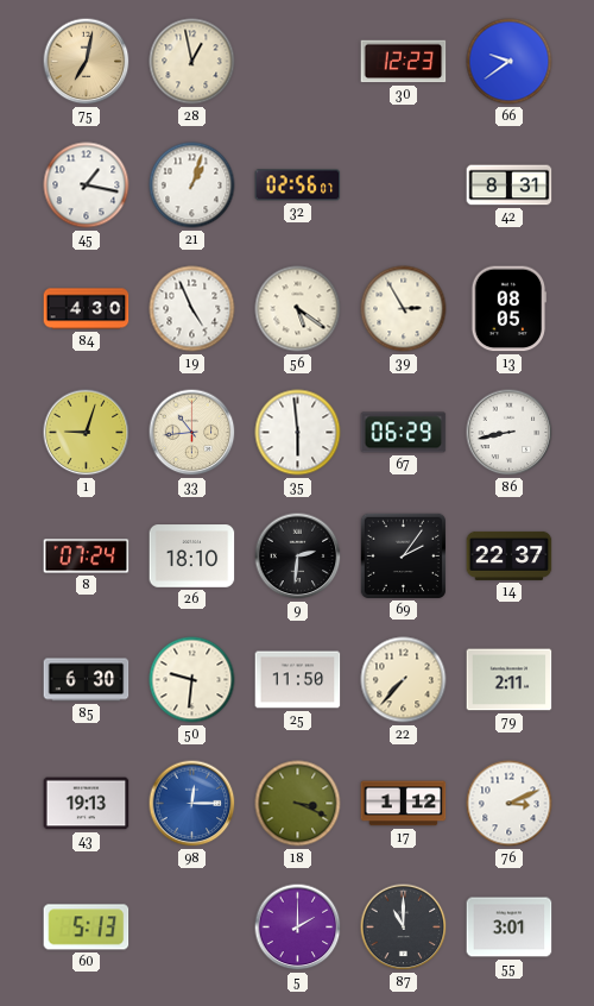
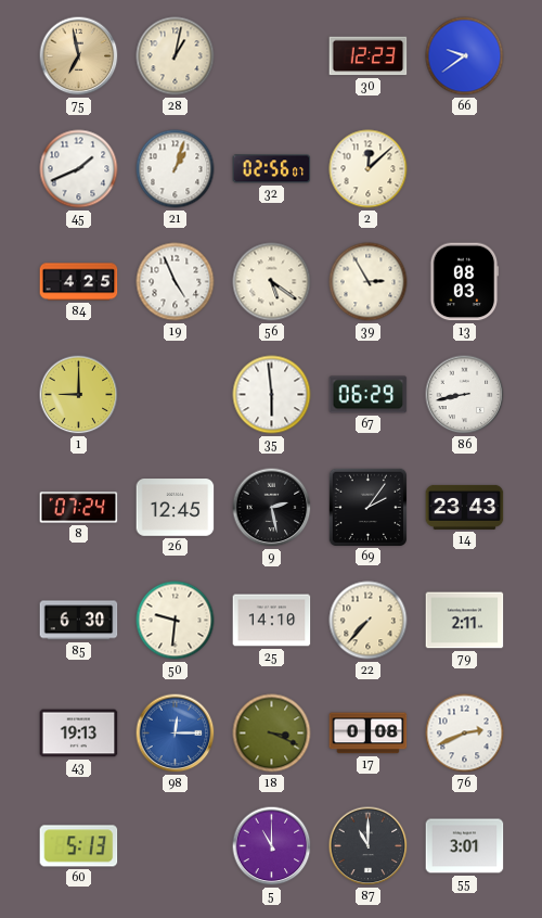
75: 7:02 -> 6:58 (79, 56)
28: 12:58 -> 1:02 (176, 56)
45: 1:17 -> 1:41 (79, 169)
2: none -> 12:08 (369, 169)
42: 8:31 -> none (510, 186)
84: 4:30 -> 4:25 (79, 282)
13: 08:05 -> 08:03 (464, 282)
1: 9:03 -> 9:00 (79, 395)
33: 10:44 -> none (192, 433)
26: 18:10 -> 12:45 (176, 508)
9: 2:31 -> 2:28 (272, 508)
14: 22:37 -> 23:43 (465, 507)
25: 11:50 -> 14:10 (272, 621)
17: 1:12 -> 0:08 (369, 734)
76: 3:11 -> 2:41 (465, 734)
5: 2:00 -> 11:00 (272, 846)
